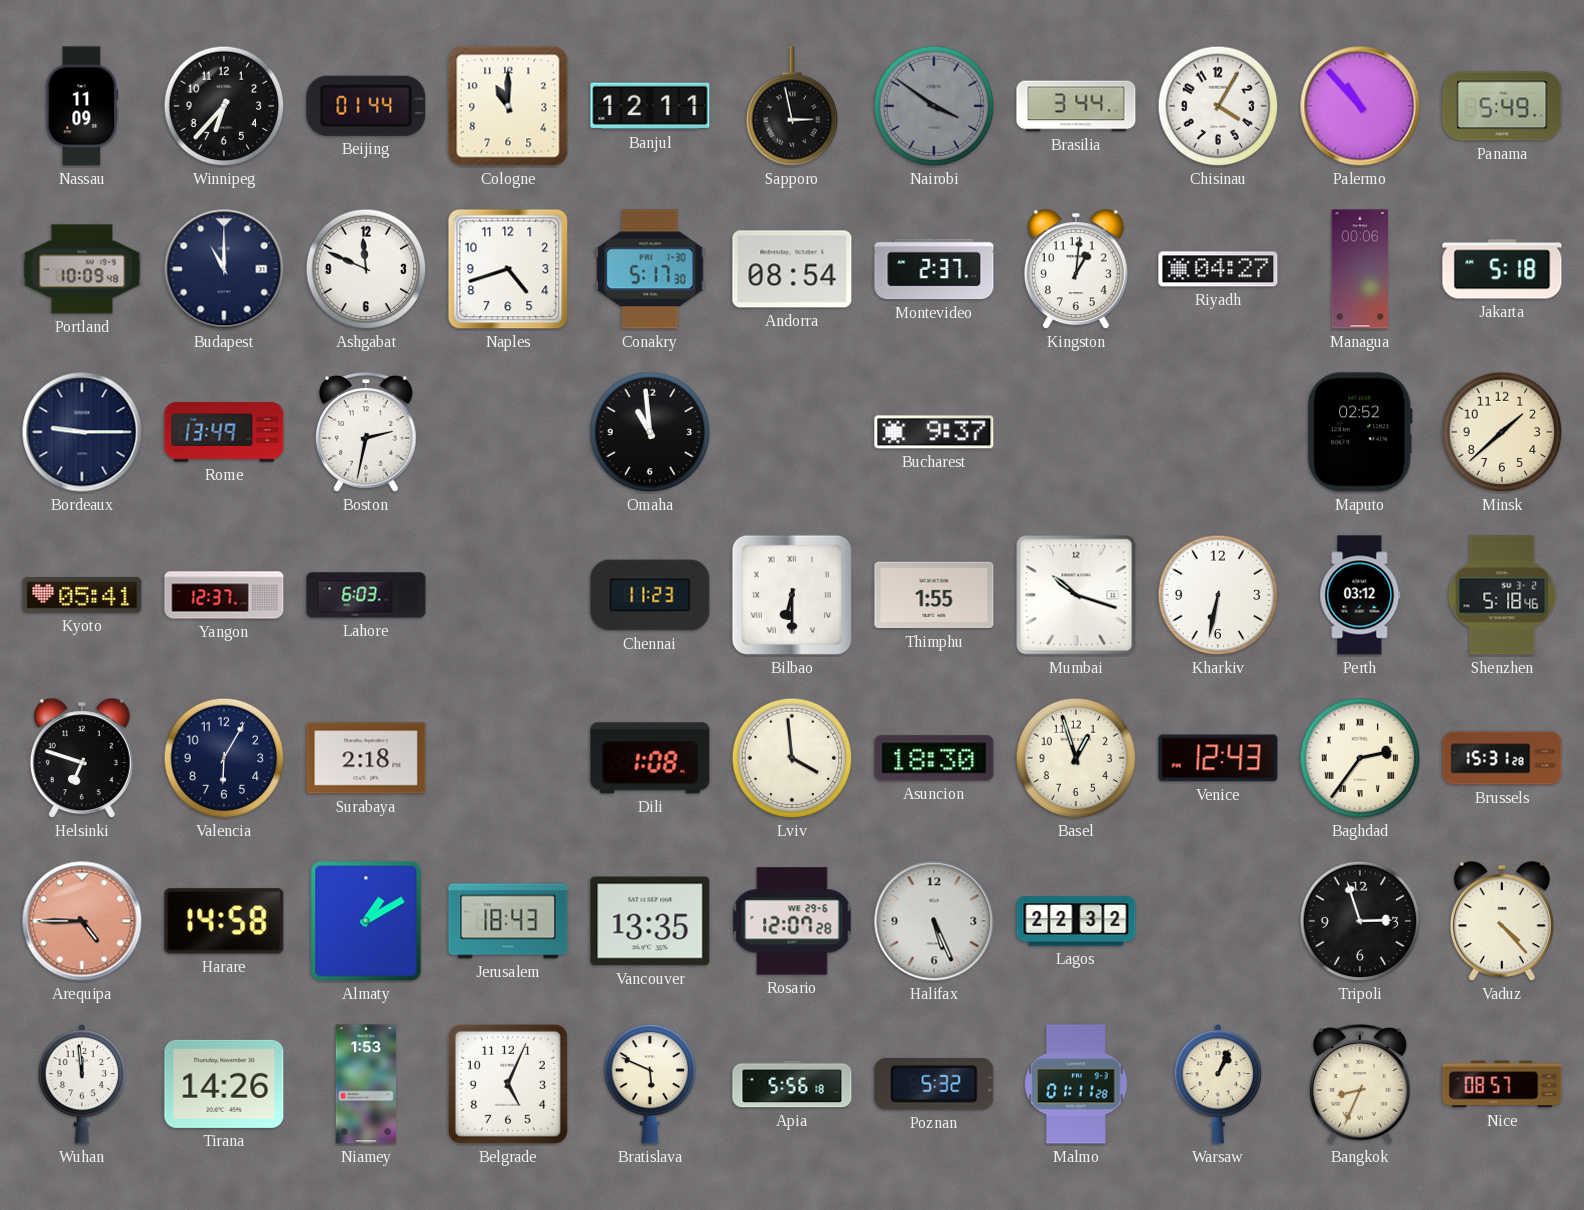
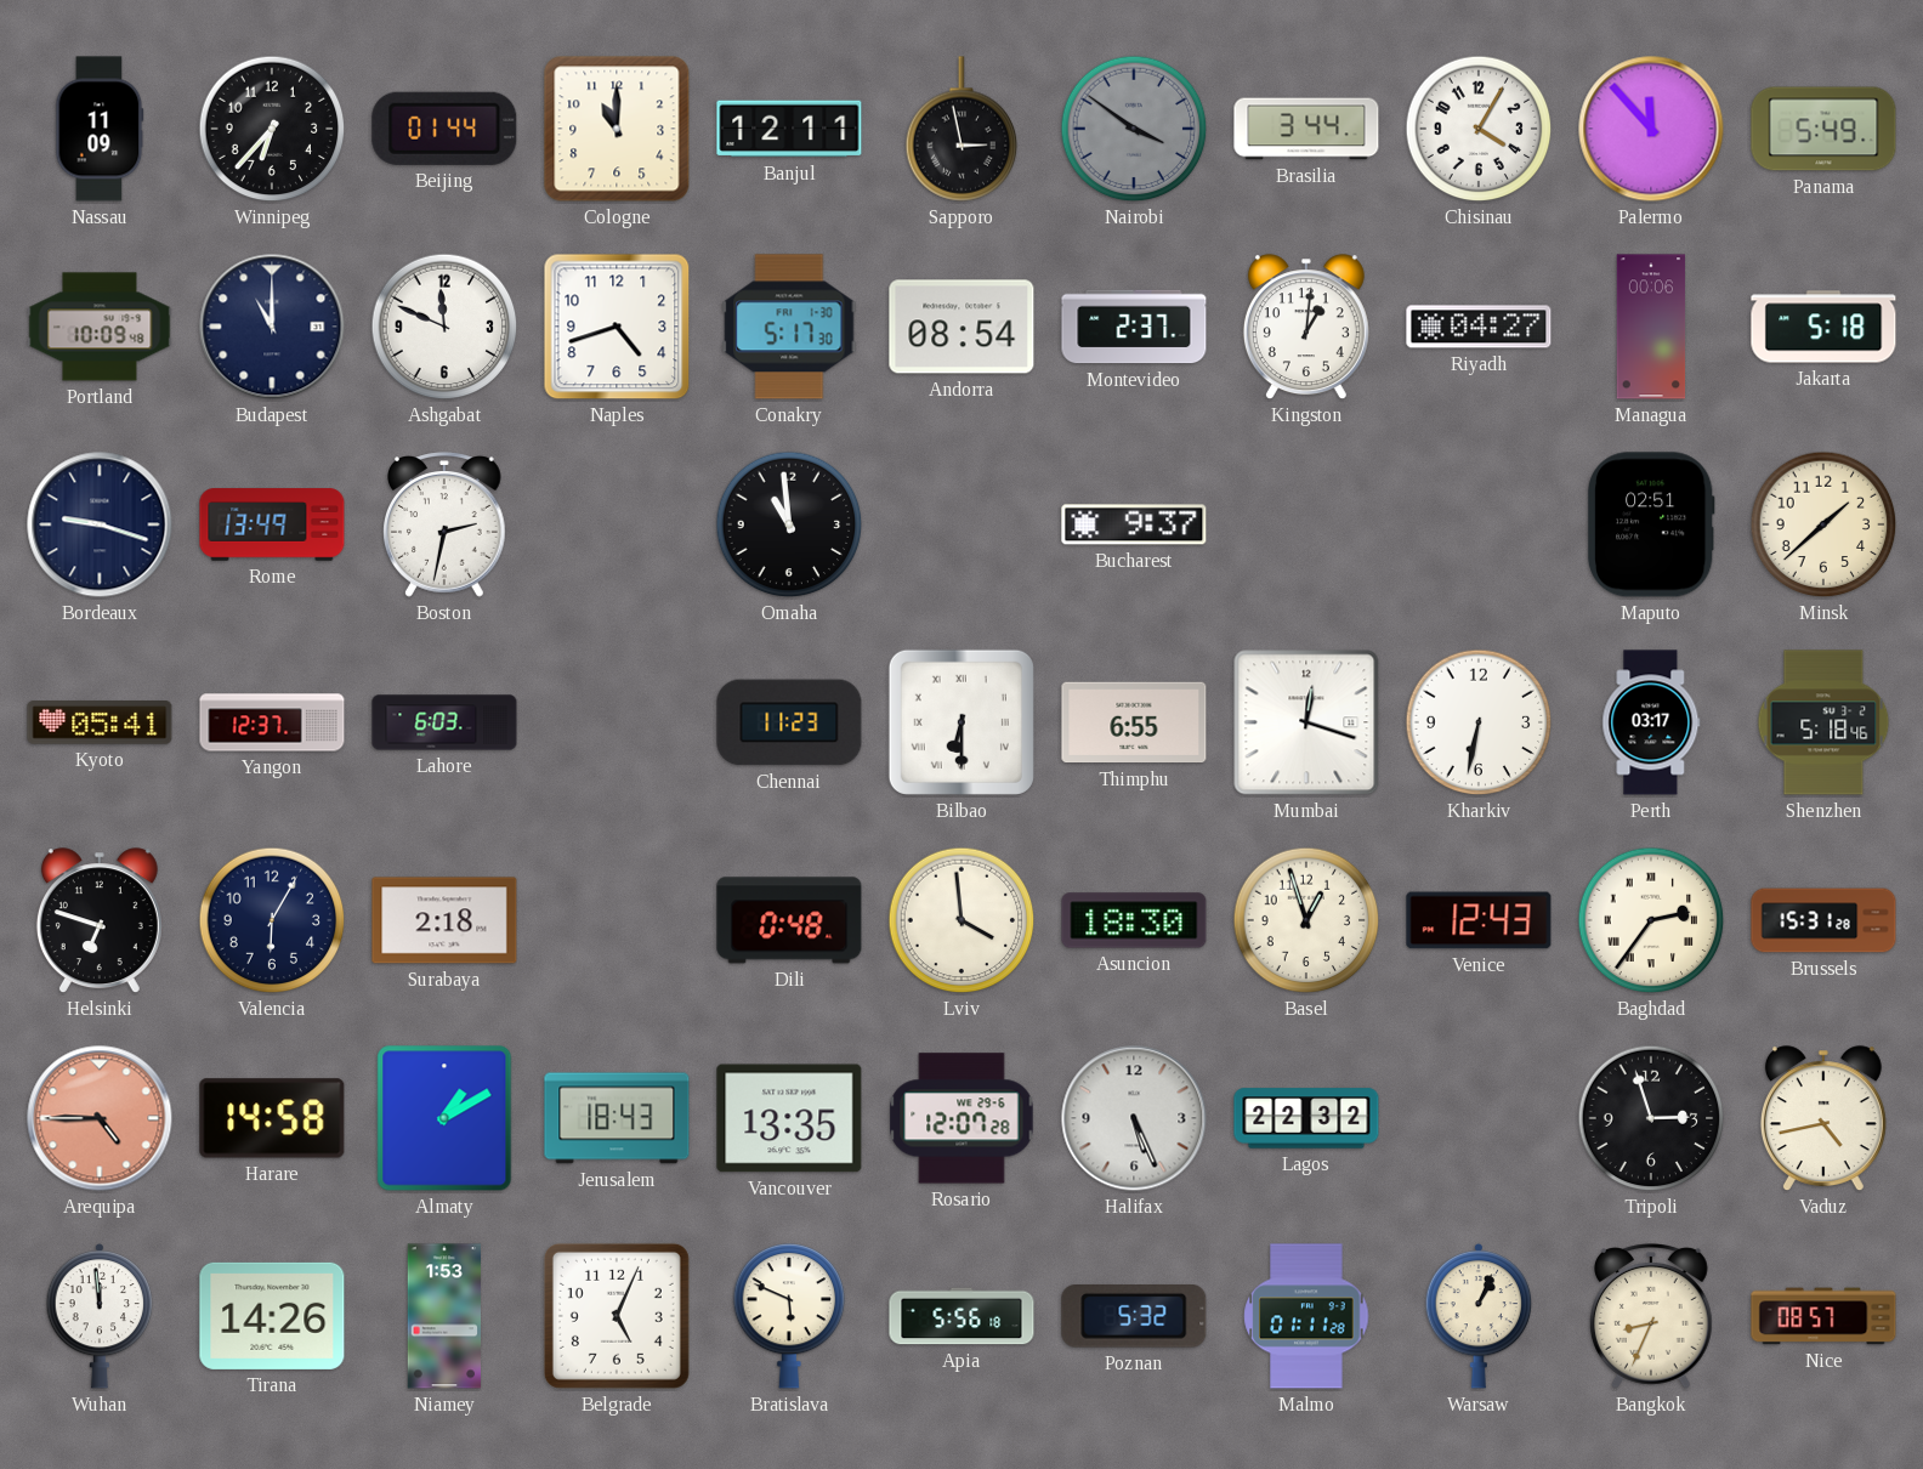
Palermo: 10:53 -> 11:53 (1651, 129)
Bordeaux: 9:15 -> 9:18 (100, 524)
Maputo: 02:52 -> 02:51 (1651, 524)
Thimphu: 1:55 -> 6:55 (1134, 722)
Mumbai: 10:18 -> 12:18 (1306, 722)
Perth: 03:12 -> 03:17 (1651, 722)
Dili: 1:08 -> 0:48 (789, 920)
Vaduz: 4:23 -> 4:43 (1823, 1119)
